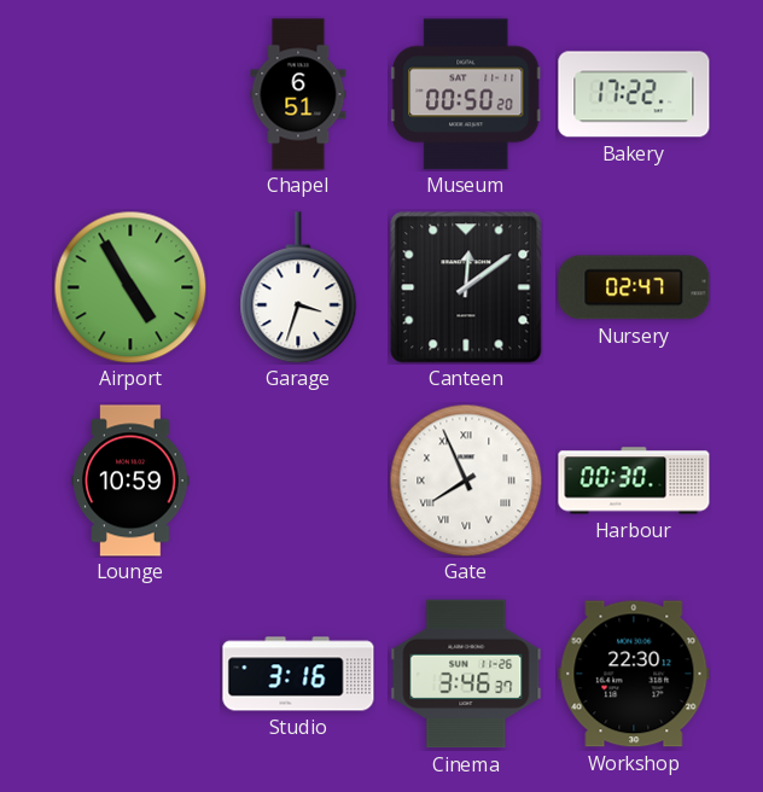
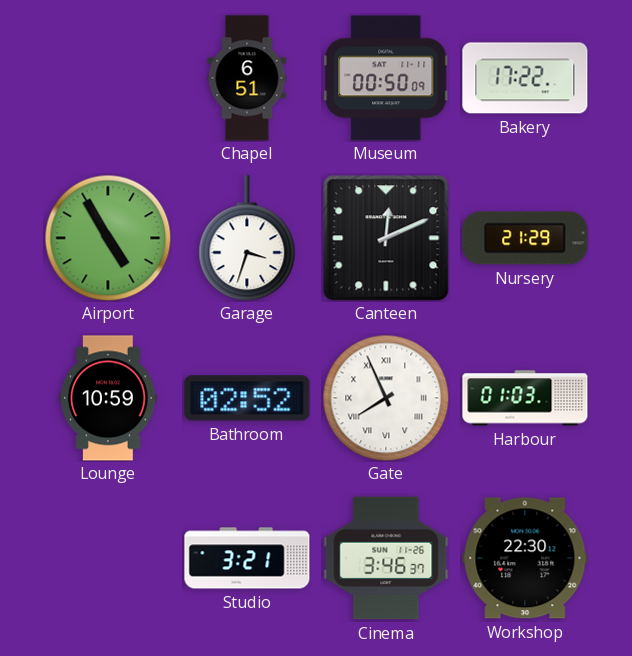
Museum: 00:50:20 -> 00:50:09 (386, 78)
Canteen: 12:09 -> 12:11 (386, 238)
Nursery: 02:47 -> 21:29 (525, 238)
Bathroom: none -> 02:52 (247, 398)
Harbour: 00:30 -> 01:03 (525, 398)
Studio: 3:16 -> 3:21 (247, 558)
